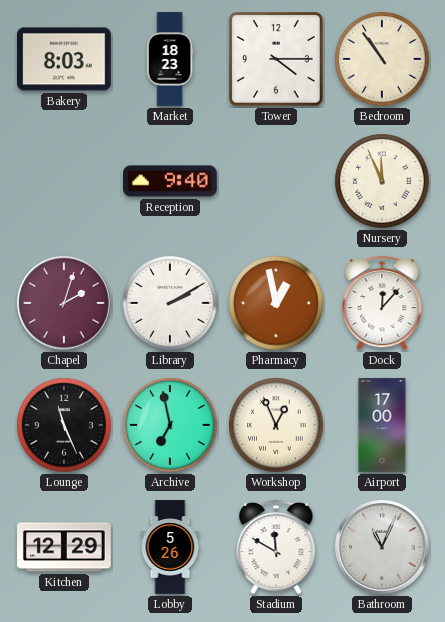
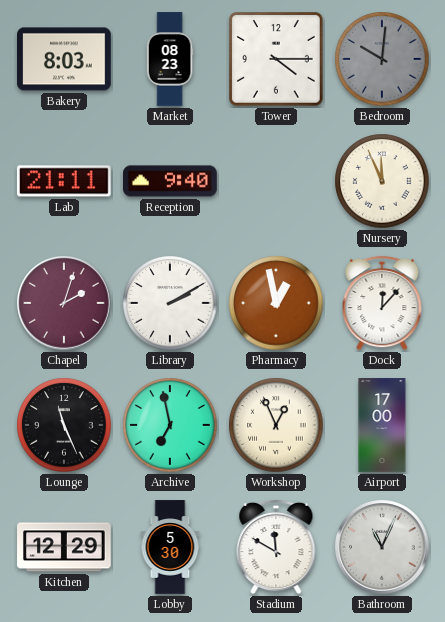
Market: 18:23 -> 08:23 (170, 59)
Bedroom: 10:54 -> 10:01 (382, 59)
Bedroom dial: cream -> grey (382, 59)
Lab: none -> 21:11 (64, 181)
Lobby: 5:26 -> 5:30 (170, 547)
